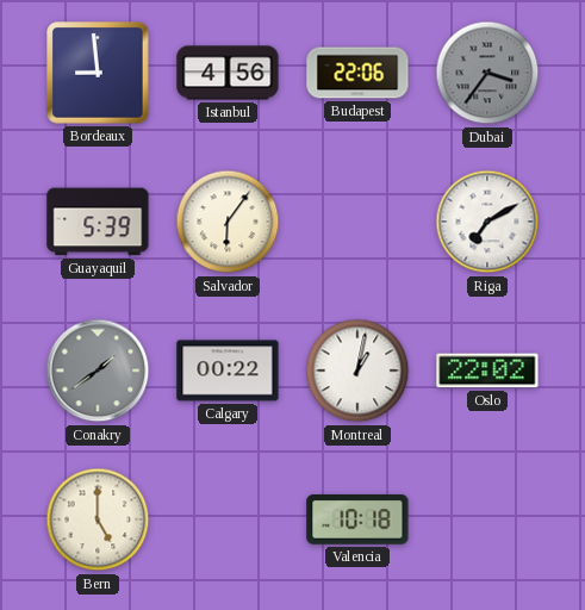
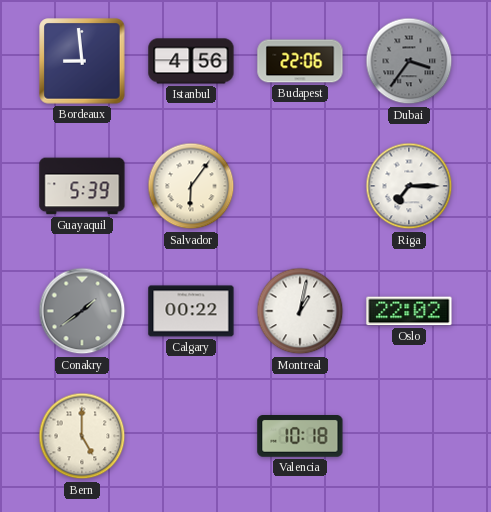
Riga: 7:10 -> 7:15 (409, 186)
